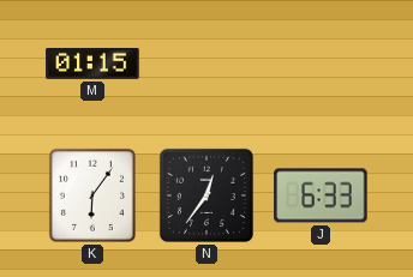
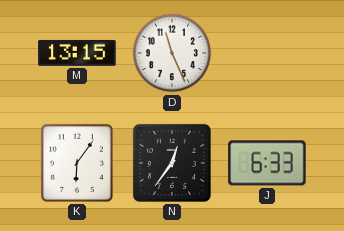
M: 01:15 -> 13:15 (77, 53)
D: none -> 11:26 (172, 53)
